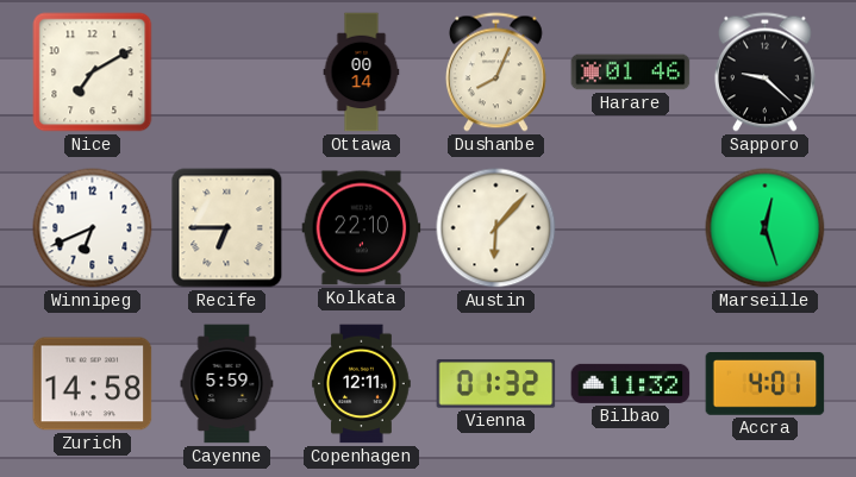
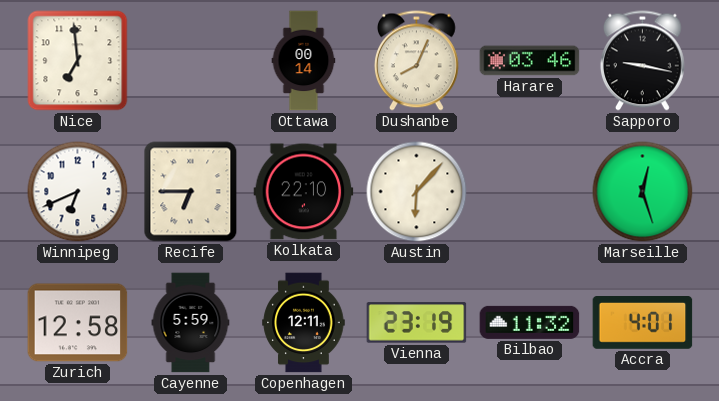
Nice: 7:10 -> 6:59 (78, 61)
Harare: 01:46 -> 03:46 (530, 61)
Sapporo: 9:22 -> 9:17 (642, 61)
Zurich: 14:58 -> 12:58 (78, 323)
Vienna: 01:32 -> 23:19 (417, 323)
